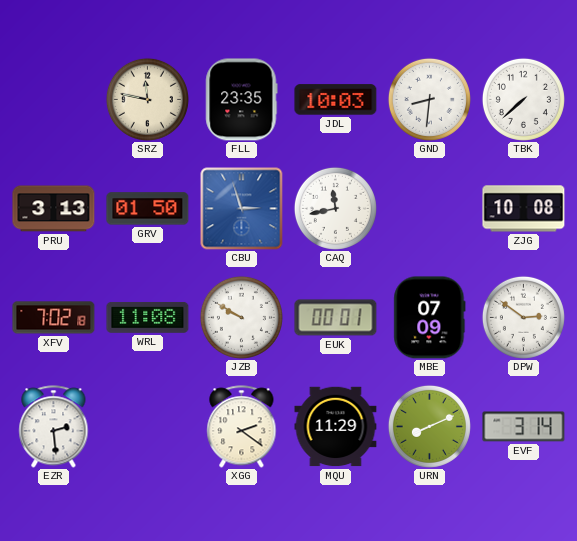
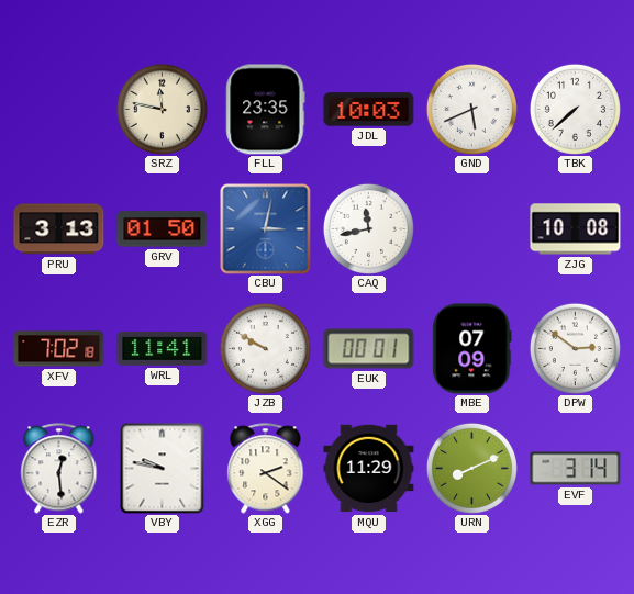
GND: 8:31 -> 5:41 (471, 109)
CBU: 2:57 -> 3:02 (266, 229)
WRL: 11:08 -> 11:41 (163, 348)
EZR: 2:29 -> 12:29 (59, 469)
VBY: none -> 9:47 (163, 468)
